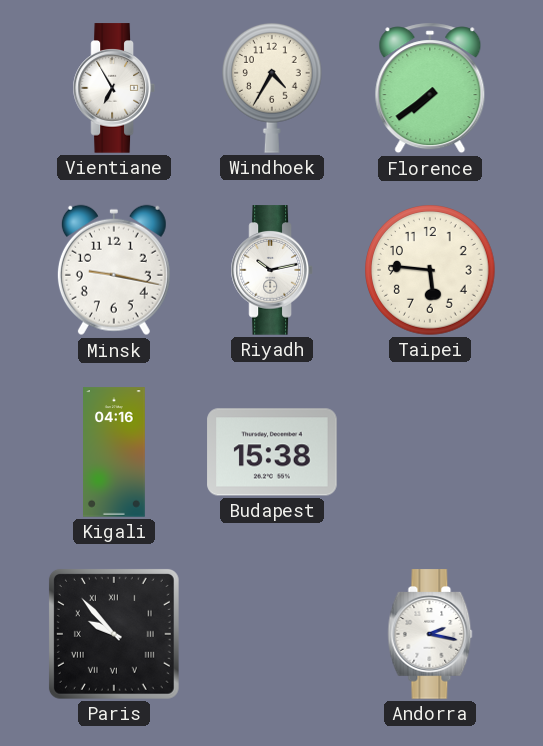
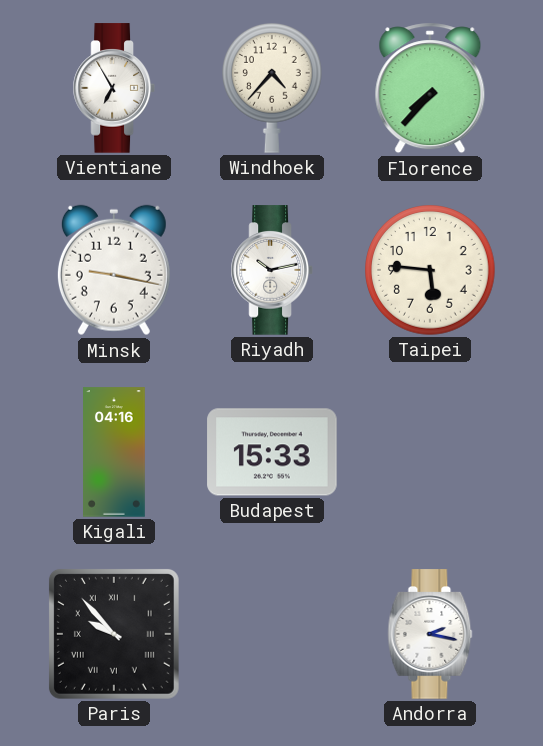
Windhoek: 4:35 -> 4:37 (272, 88)
Florence: 7:39 -> 7:37 (430, 88)
Budapest: 15:38 -> 15:33 (272, 452)
